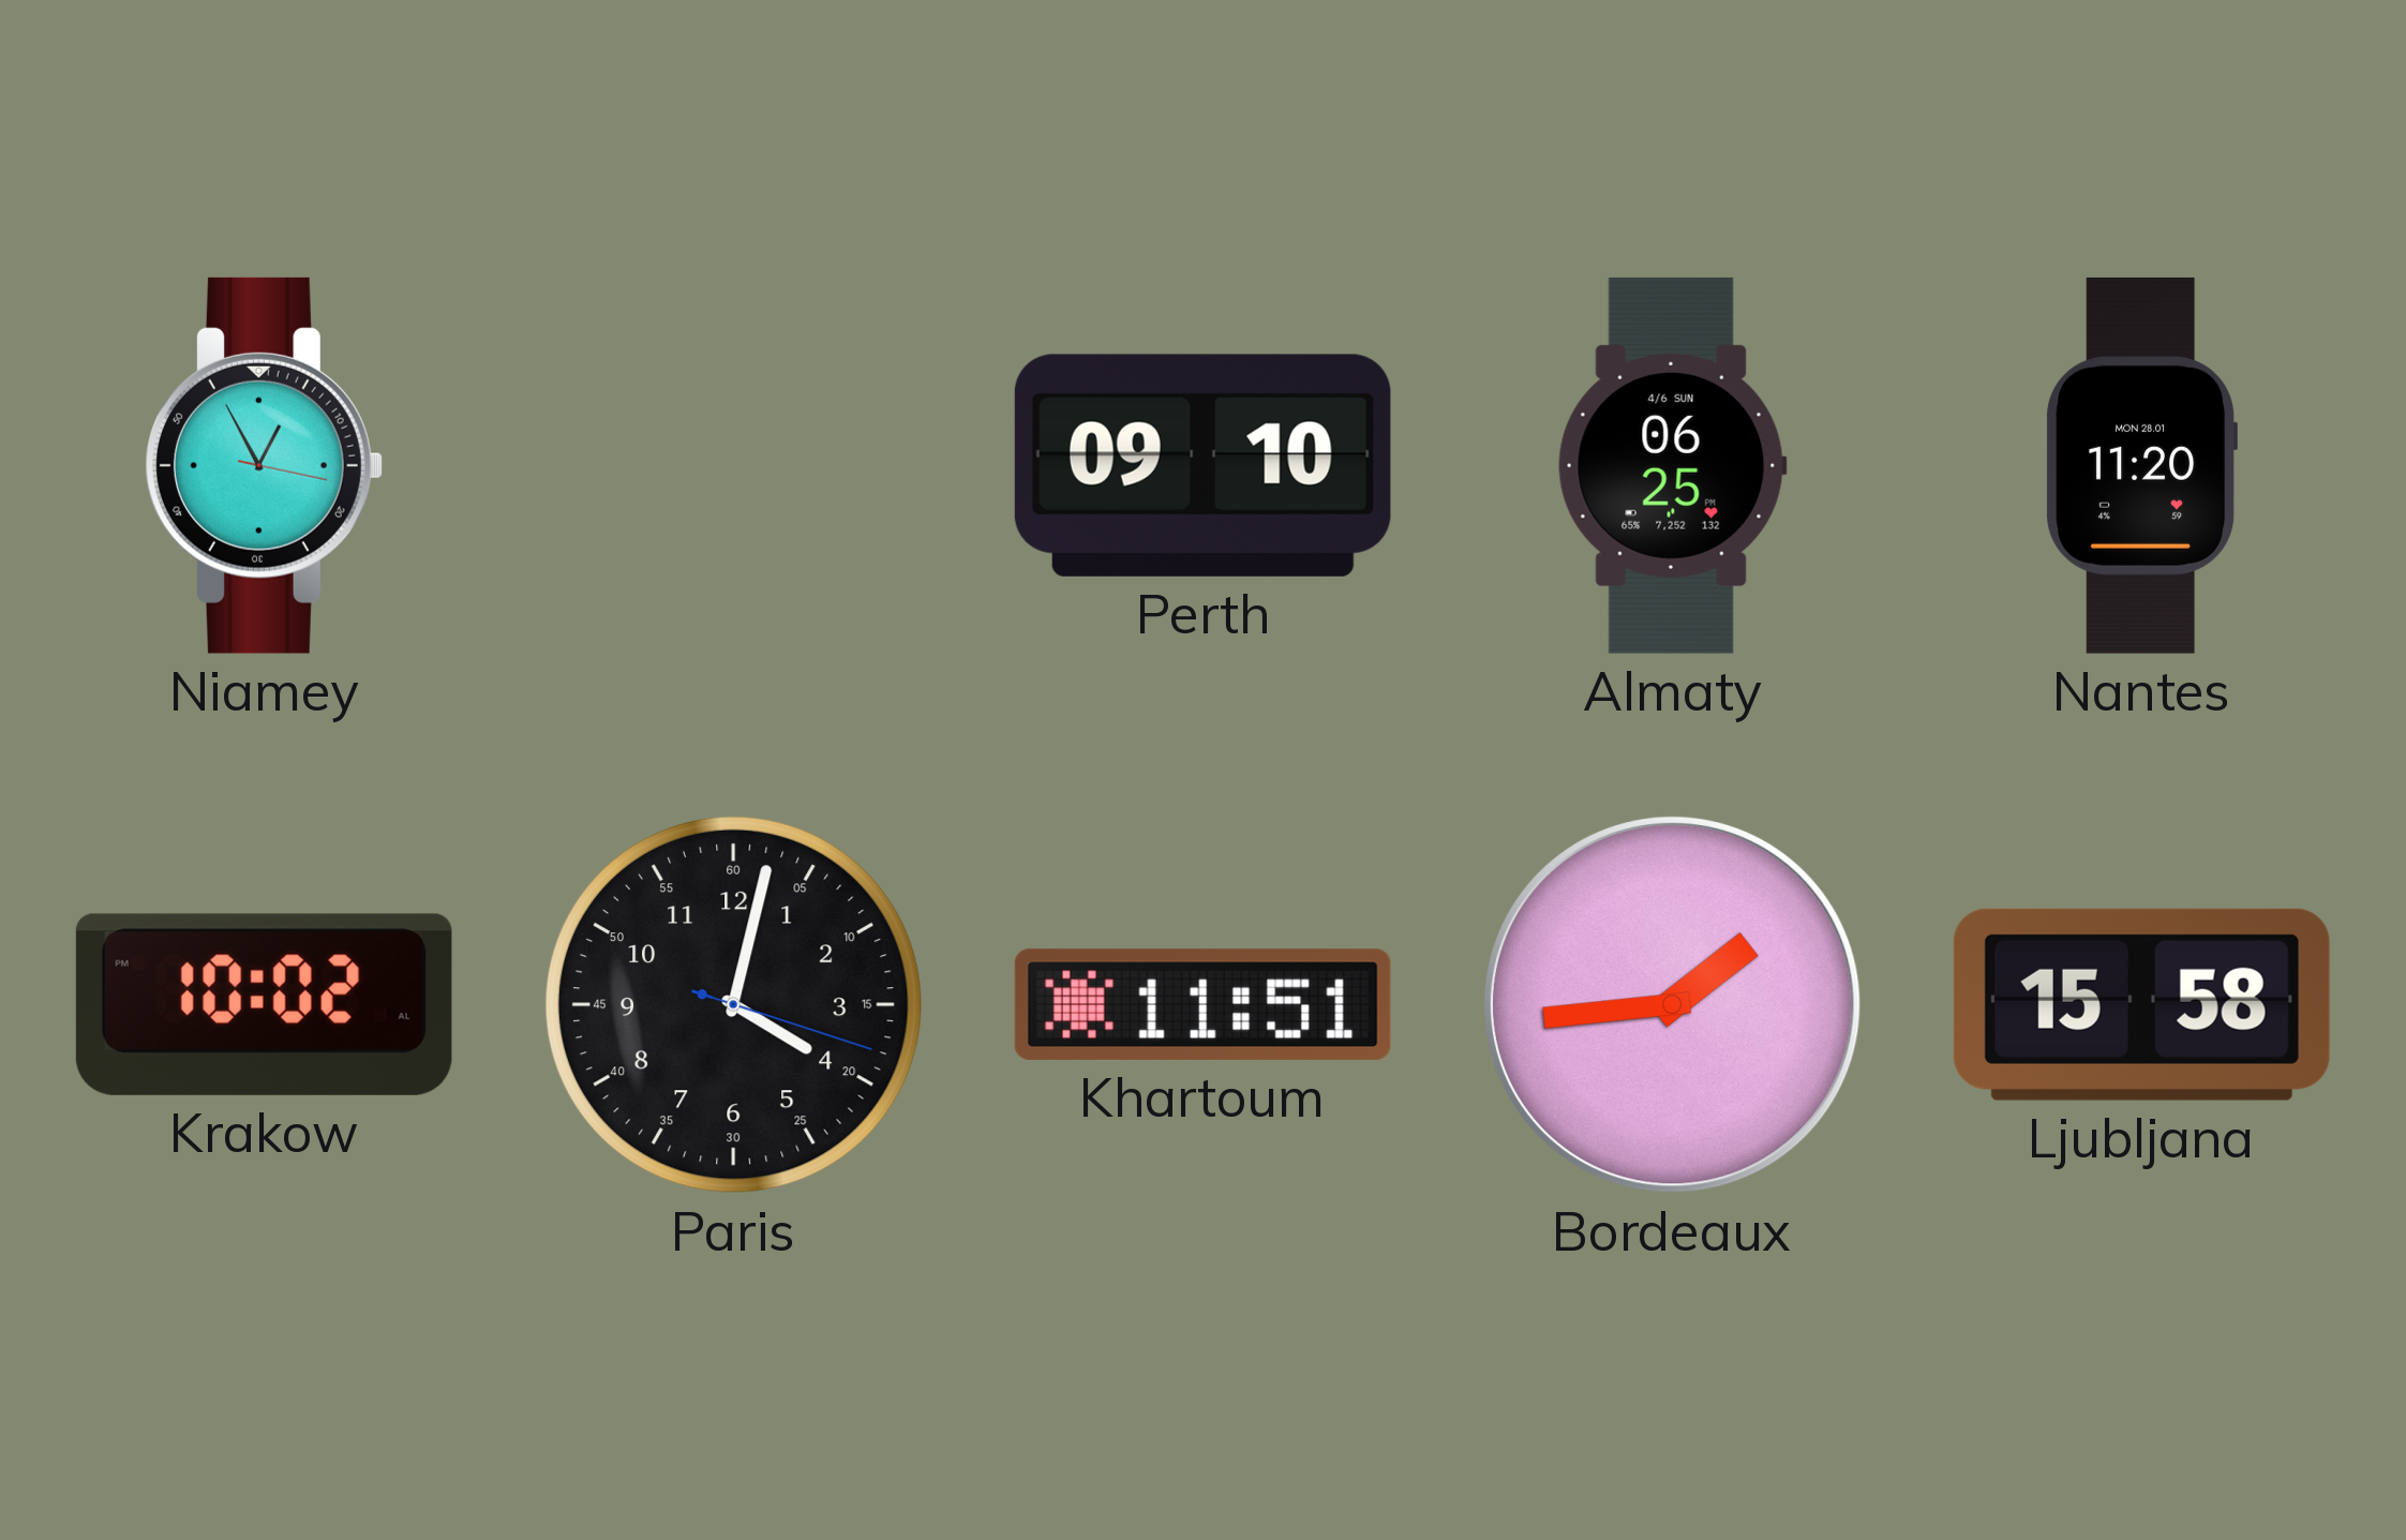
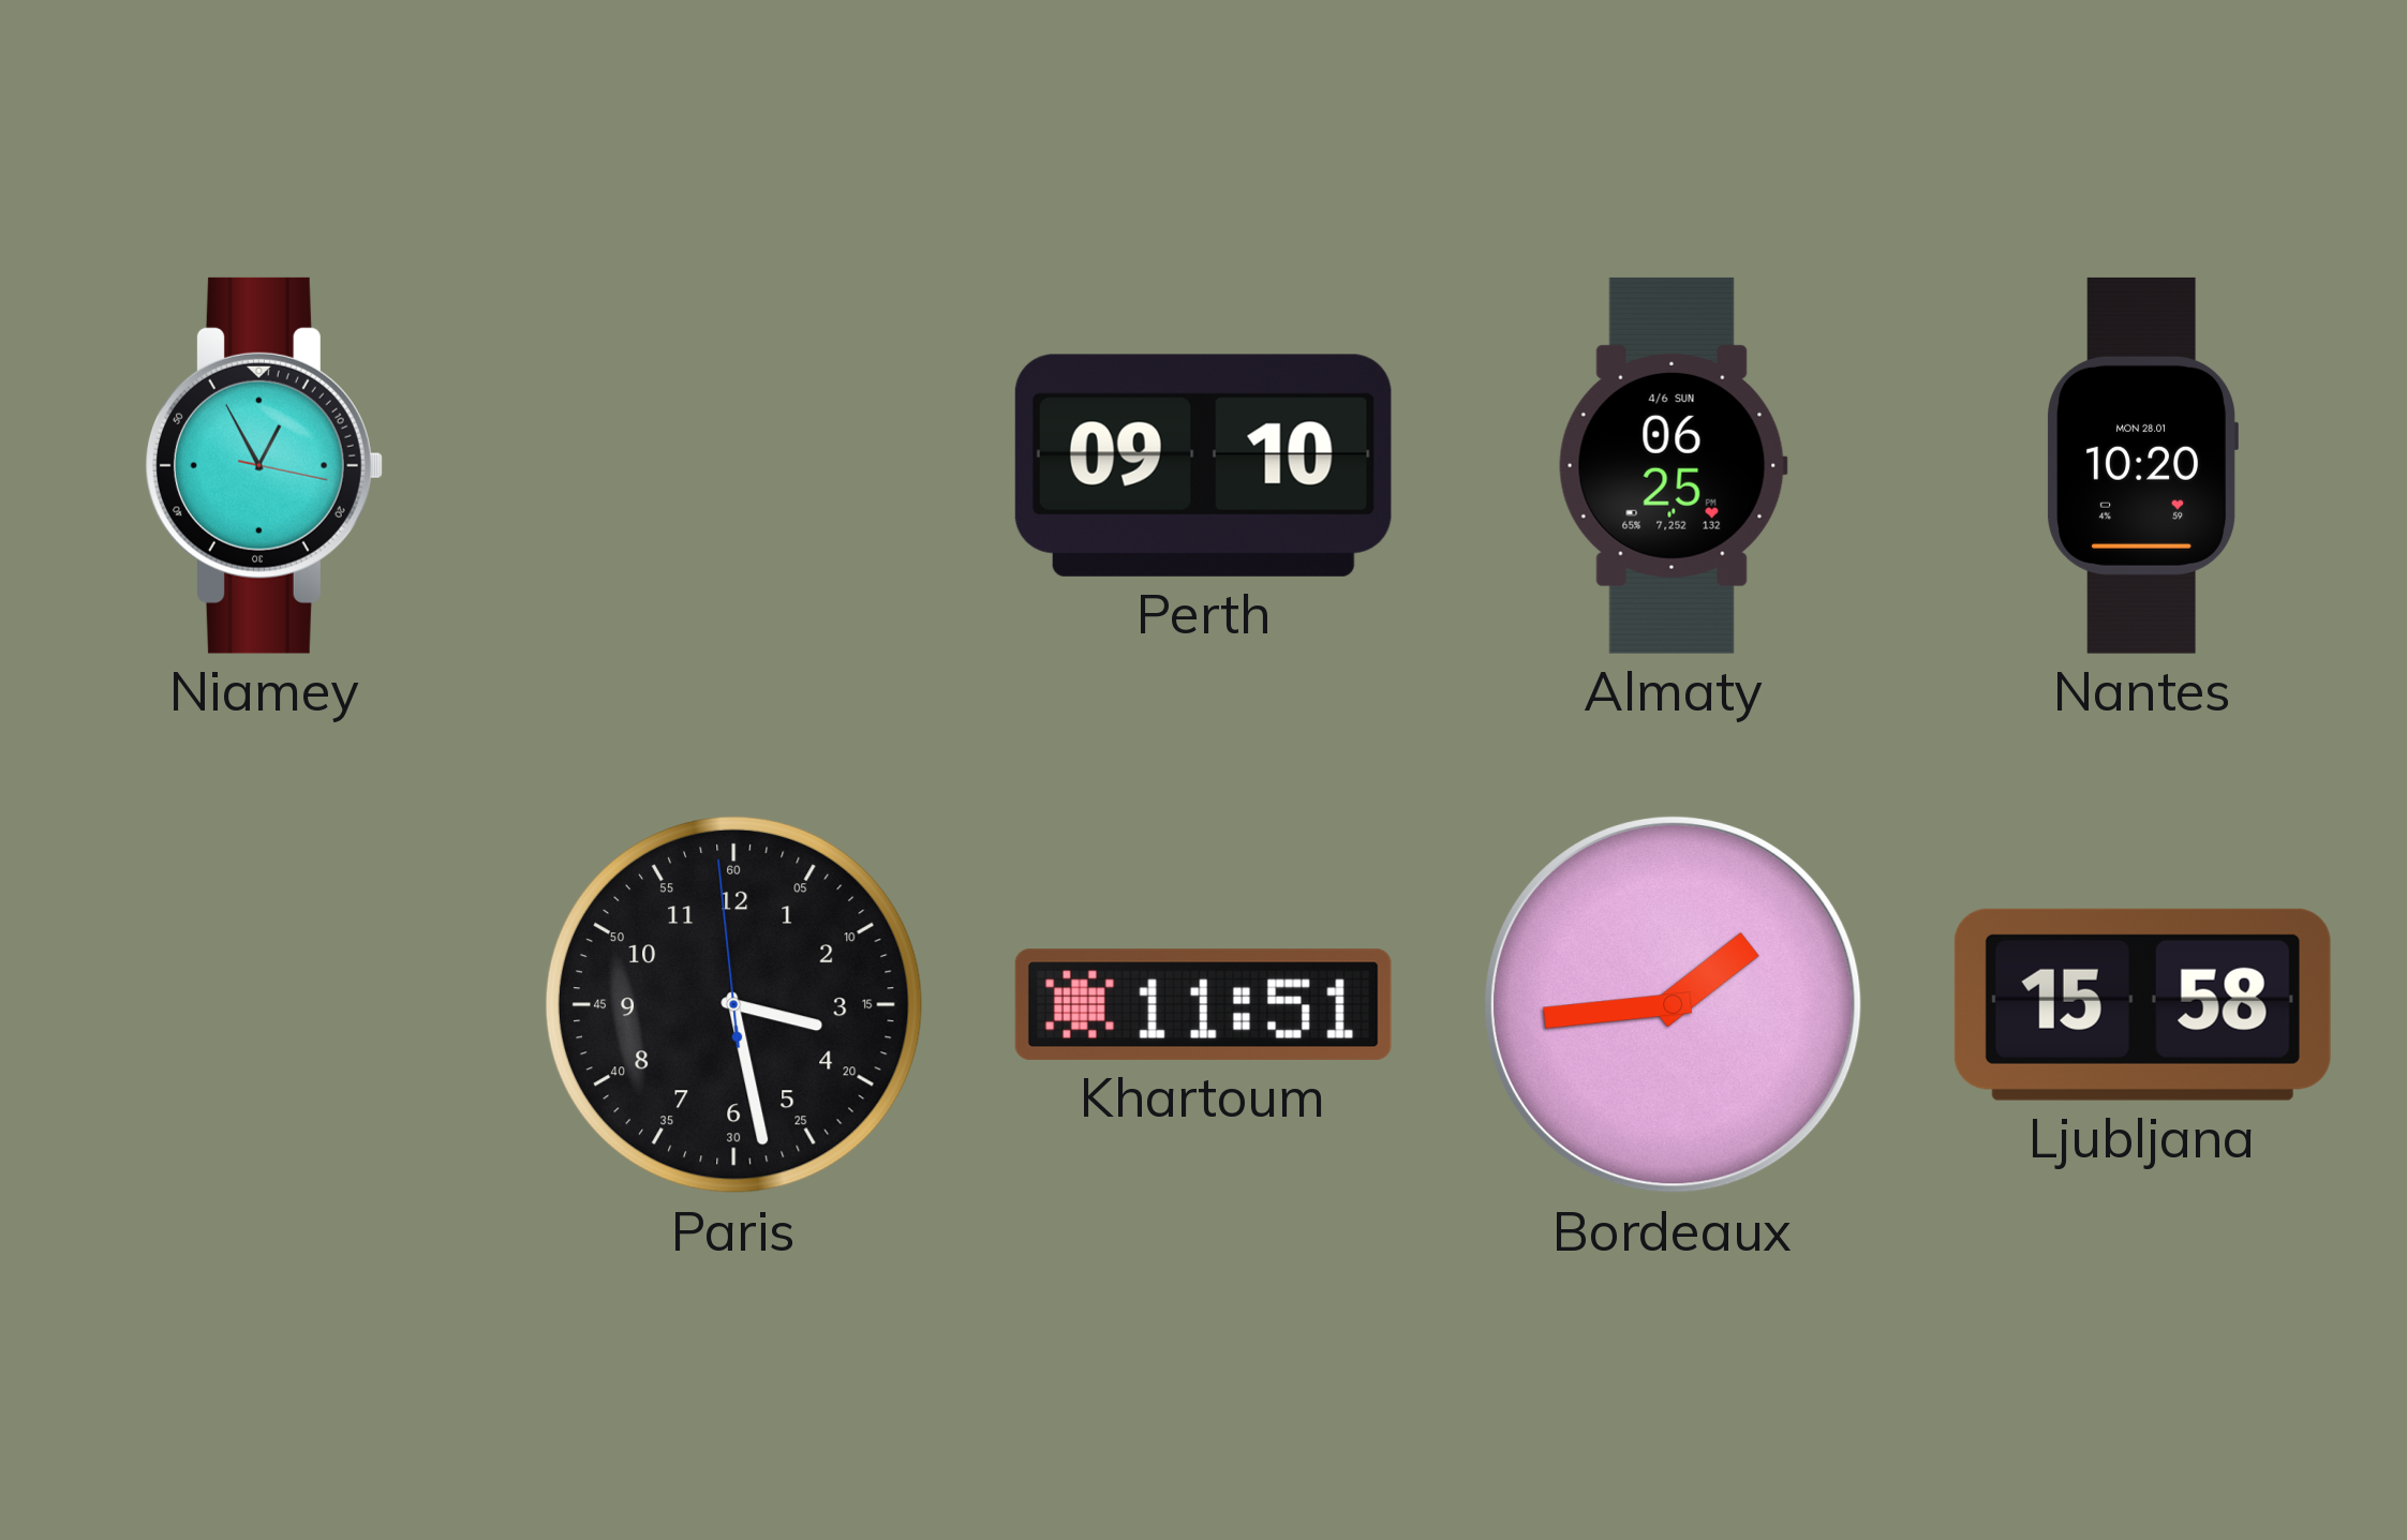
Nantes: 11:20 -> 10:20 (2142, 465)
Krakow: 10:02 -> none (264, 1004)
Paris: 4:02 -> 3:27 (733, 1004)
